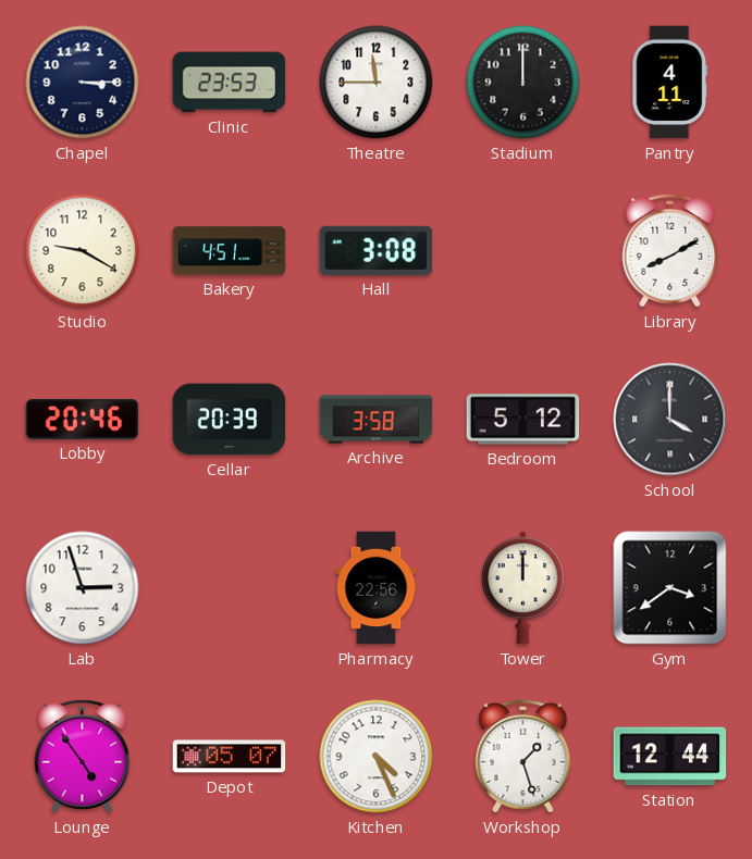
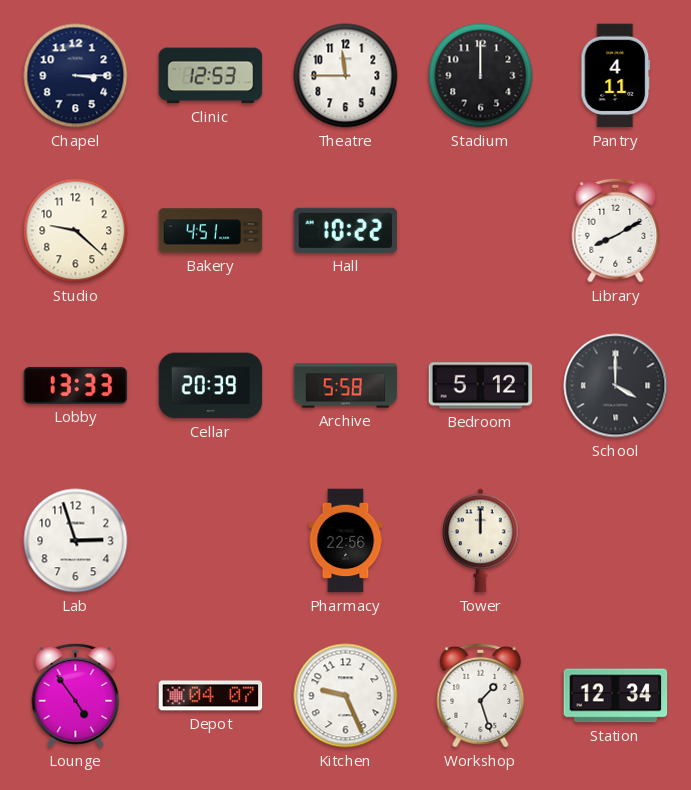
Clinic: 23:53 -> 12:53 (211, 76)
Studio: 9:20 -> 9:22 (76, 231)
Hall: 3:08 -> 10:22 (346, 230)
Lobby: 20:46 -> 13:33 (76, 385)
Archive: 3:58 -> 5:58 (346, 386)
Gym: 3:39 -> none (670, 588)
Depot: 05:07 -> 04:07 (211, 696)
Kitchen: 4:26 -> 9:26 (346, 696)
Station: 12:44 -> 12:34 (616, 696)
